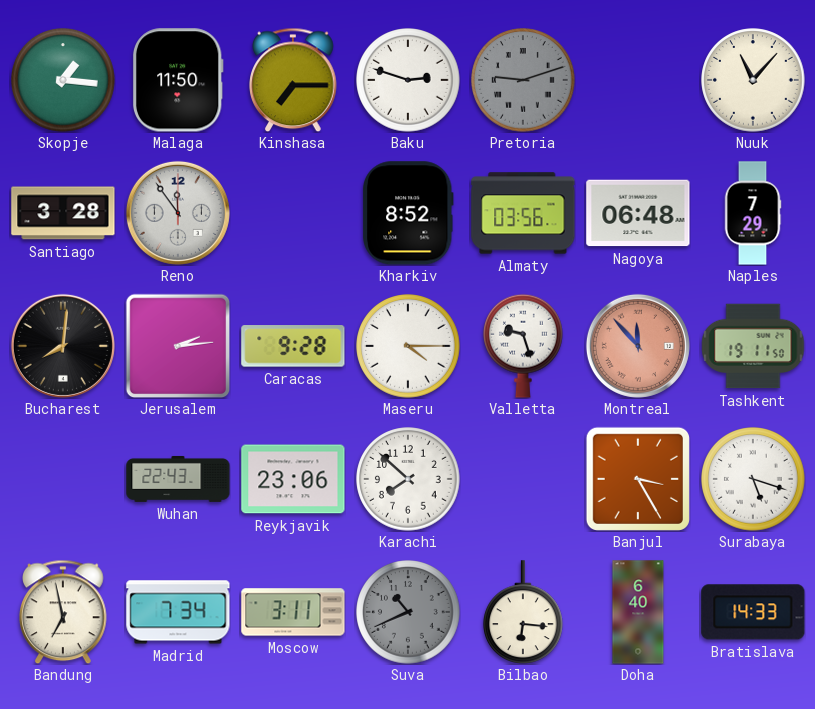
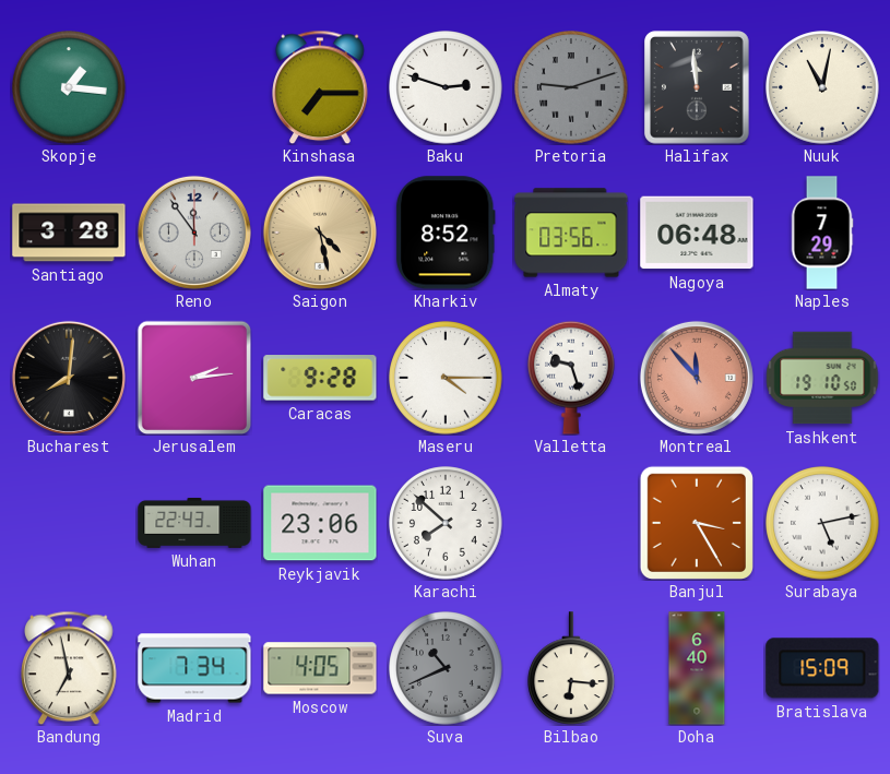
Malaga: 11:50 -> none (178, 80)
Halifax: none -> 11:59 (698, 87)
Nuuk: 11:07 -> 11:02 (822, 87)
Saigon: none -> 4:28 (320, 233)
Tashkent: 19:11 -> 19:10 (822, 378)
Surabaya: 5:18 -> 5:13 (822, 523)
Moscow: 3:11 -> 4:05 (320, 668)
Bratislava: 14:33 -> 15:09 (822, 668)
